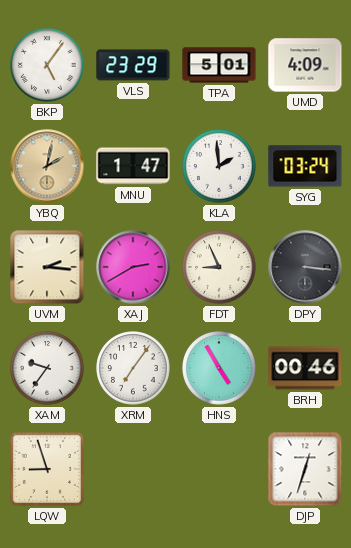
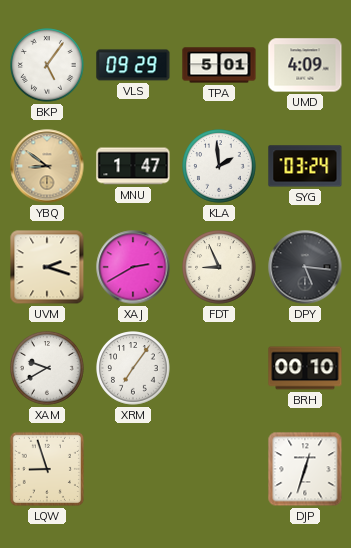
VLS: 23:29 -> 09:29 (133, 65)
YBQ: 2:02 -> 8:51 (47, 166)
UVM: 2:16 -> 2:18 (47, 267)
DPY: 3:16 -> 5:16 (305, 267)
XAM: 9:36 -> 9:40 (47, 368)
HNS: 4:55 -> none (219, 368)
BRH: 00:46 -> 00:10 (305, 368)
